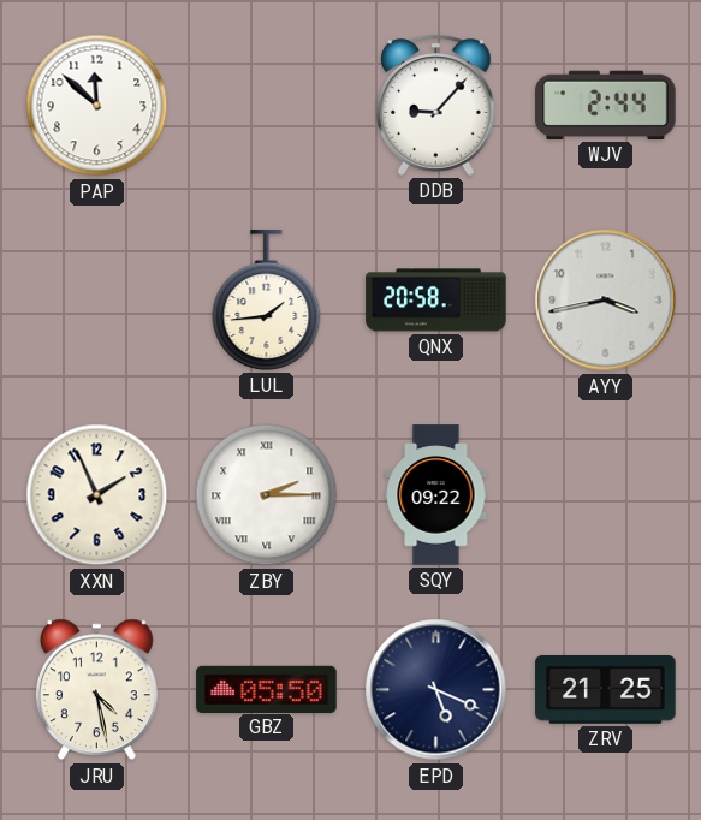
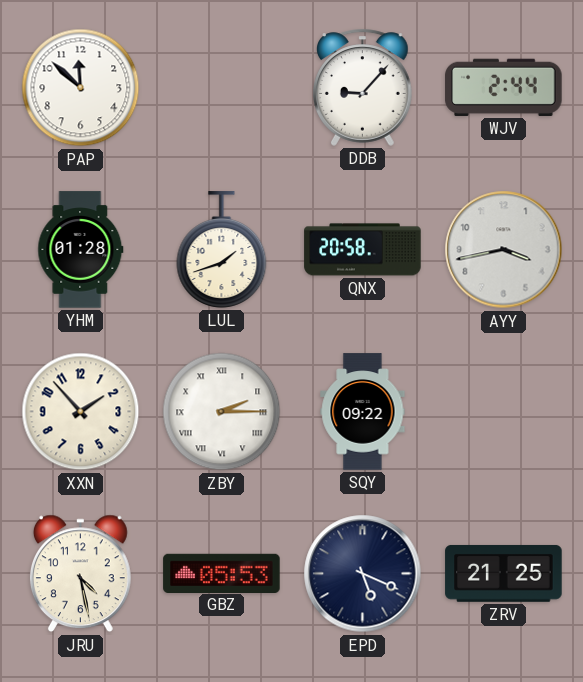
YHM: none -> 01:28 (81, 250)
LUL: 1:44 -> 1:42 (222, 250)
XXN: 1:56 -> 1:53 (81, 412)
GBZ: 05:50 -> 05:53 (222, 573)
